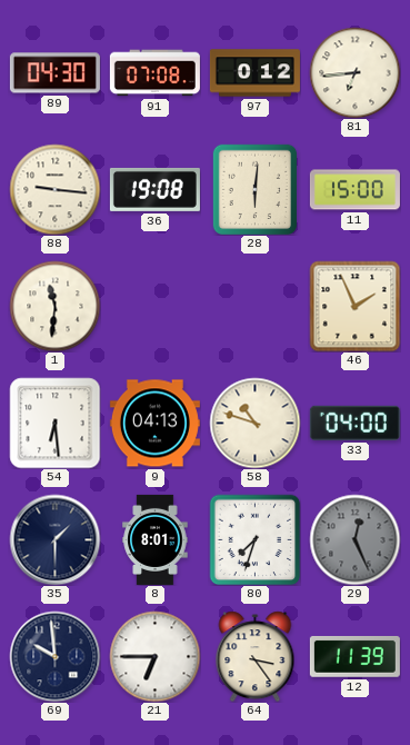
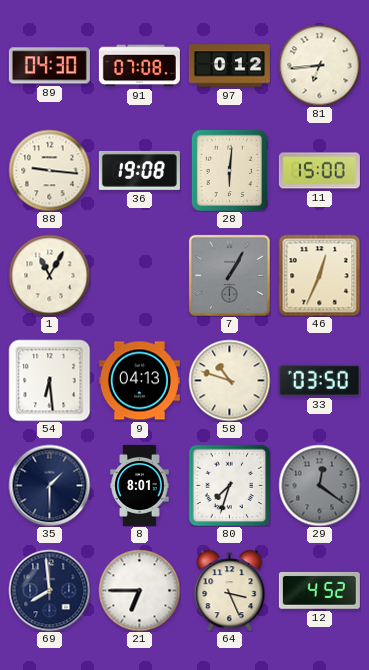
1: 11:31 -> 11:05 (49, 275)
7: none -> 1:05 (229, 275)
46: 1:56 -> 12:34 (319, 275)
33: 04:00 -> 03:50 (319, 380)
29: 12:26 -> 12:21 (319, 485)
69: 9:59 -> 7:59 (49, 590)
64: 3:24 -> 3:26 (230, 590)
12: 11:39 -> 4:52 (319, 590)
